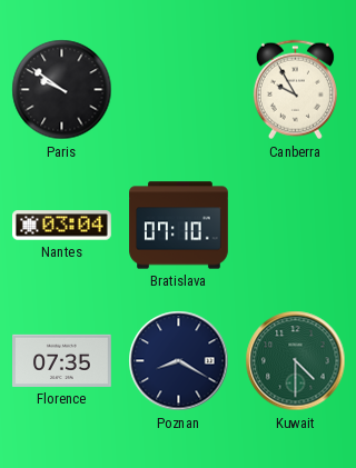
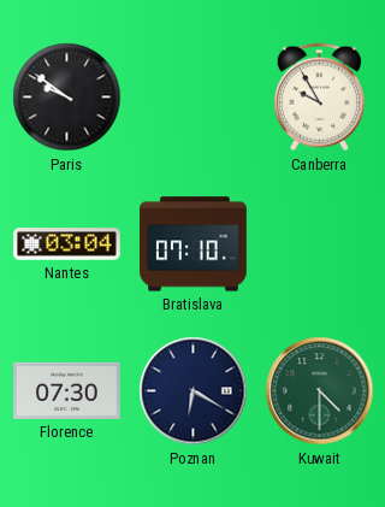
Florence: 07:35 -> 07:30 (67, 390)
Poznan: 8:20 -> 6:20 (194, 391)
